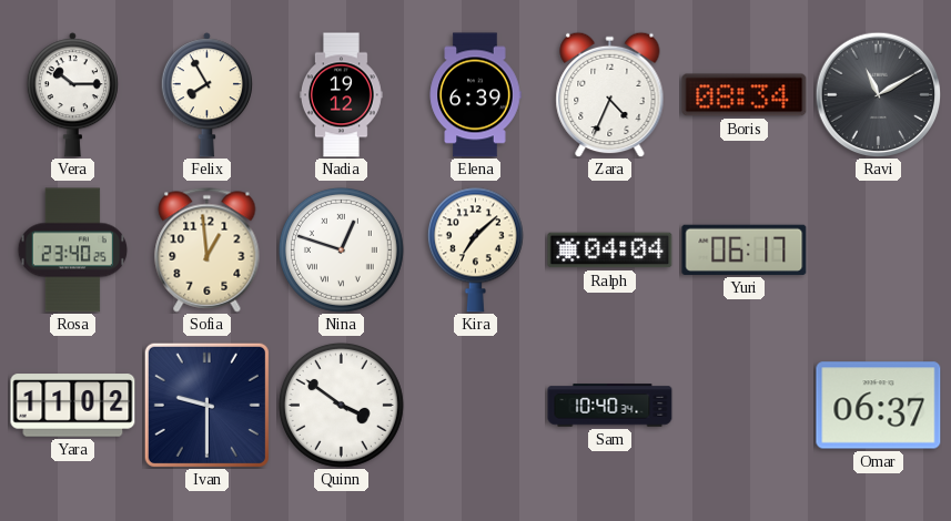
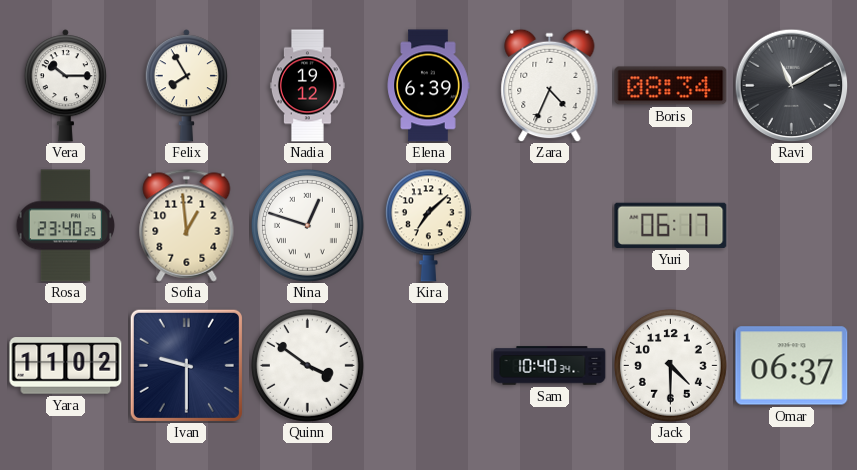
Ralph: 04:04 -> none (610, 251)
Jack: none -> 4:30 (670, 365)
